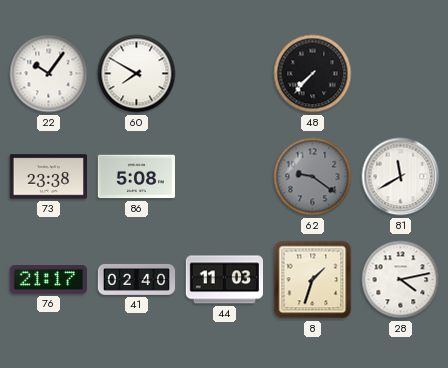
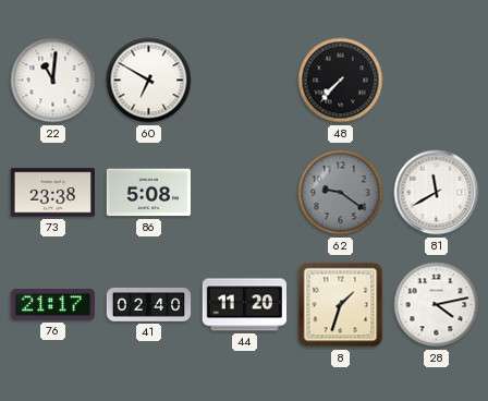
22: 10:06 -> 11:01 (53, 81)
60: 7:50 -> 6:50 (149, 81)
44: 11:03 -> 11:20 (244, 305)
